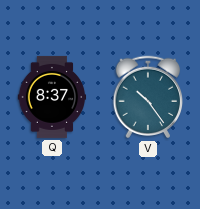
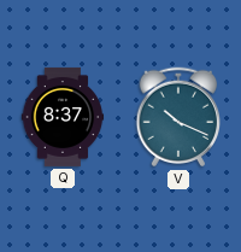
V: 10:24 -> 10:19 (178, 117)
